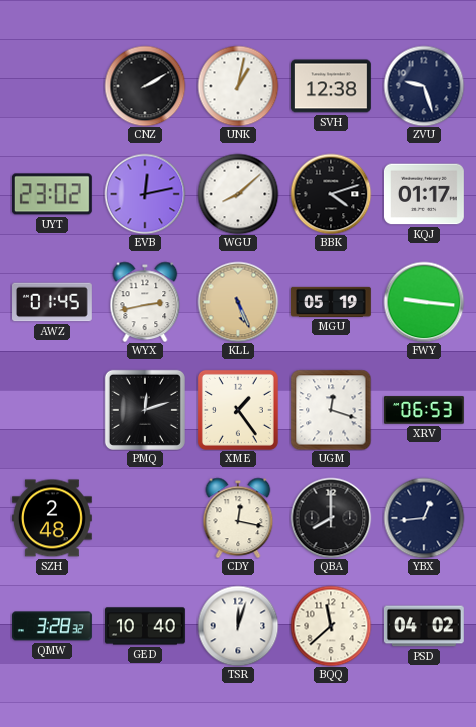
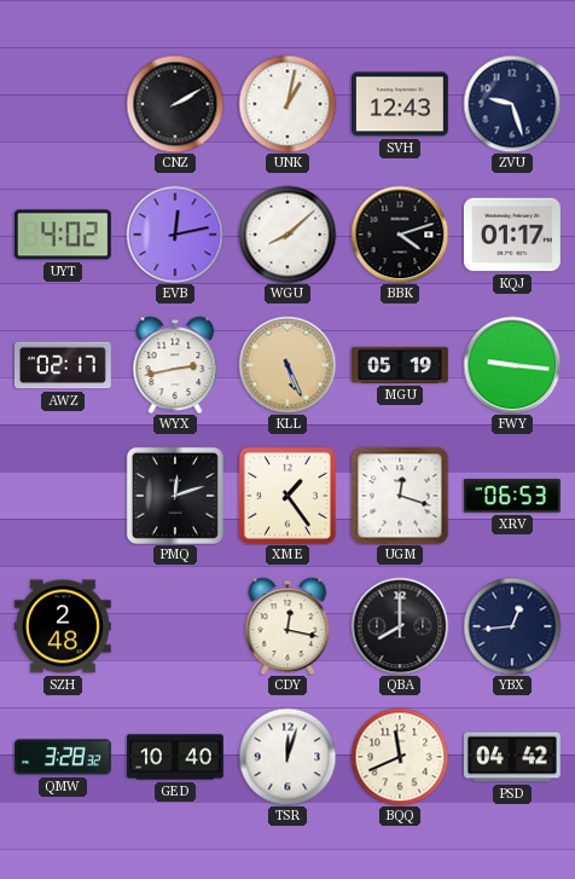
SVH: 12:38 -> 12:43 (401, 104)
UYT: 23:02 -> 4:02 (63, 235)
AWZ: 01:45 -> 02:17 (64, 365)
BQQ: 11:38 -> 11:41 (400, 757)
PSD: 04:02 -> 04:42 (512, 757)
